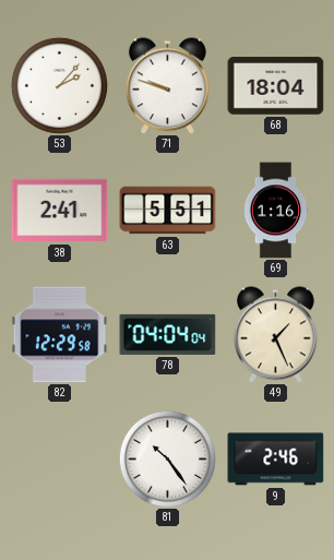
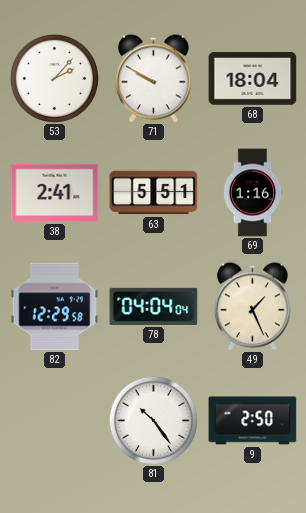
71: 9:48 -> 9:50 (153, 79)
9: 2:46 -> 2:50 (253, 421)
